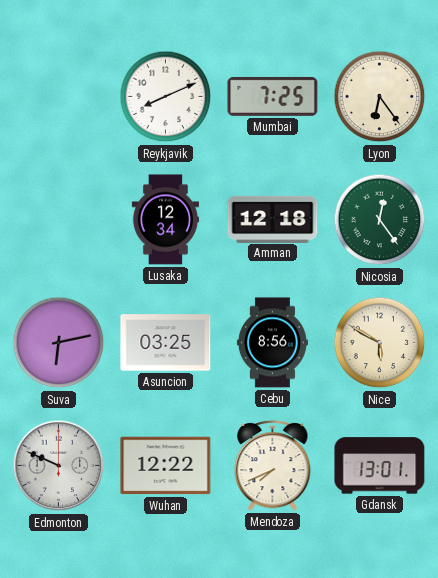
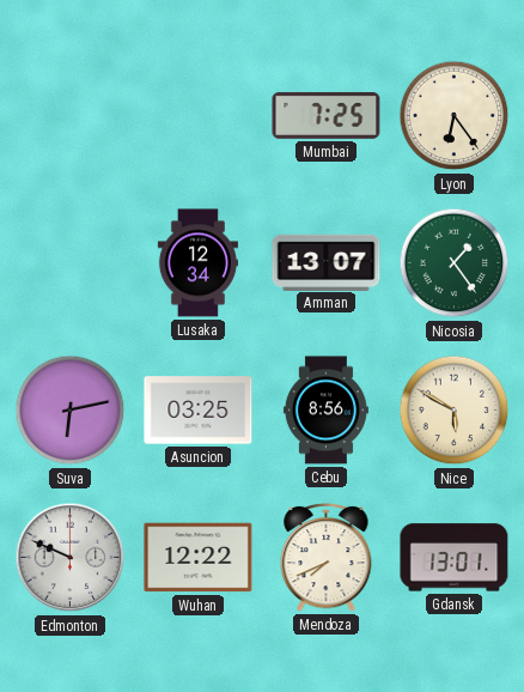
Reykjavik: 8:11 -> none (166, 97)
Amman: 12:18 -> 13:07 (327, 262)
Nicosia: 12:24 -> 1:24 (455, 263)
